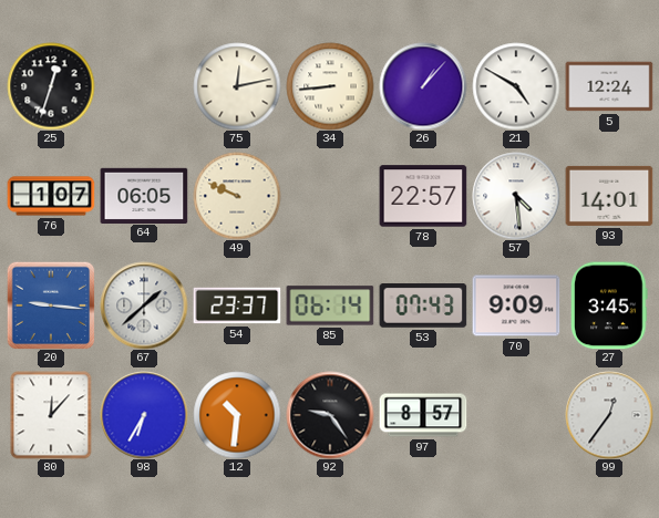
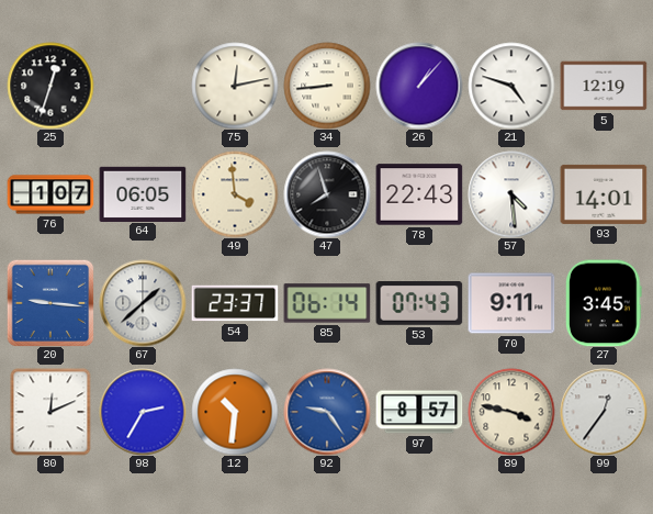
21: 4:50 -> 4:48 (511, 86)
5: 12:24 -> 12:19 (604, 86)
49: 9:49 -> 3:59 (235, 194)
47: none -> 7:57 (327, 194)
78: 22:57 -> 22:43 (419, 194)
70: 9:09 -> 9:11 (511, 303)
80: 12:07 -> 12:11 (50, 412)
98: 6:35 -> 2:35 (143, 412)
92 dial: black -> blue (327, 412)
89: none -> 3:47 (511, 412)
